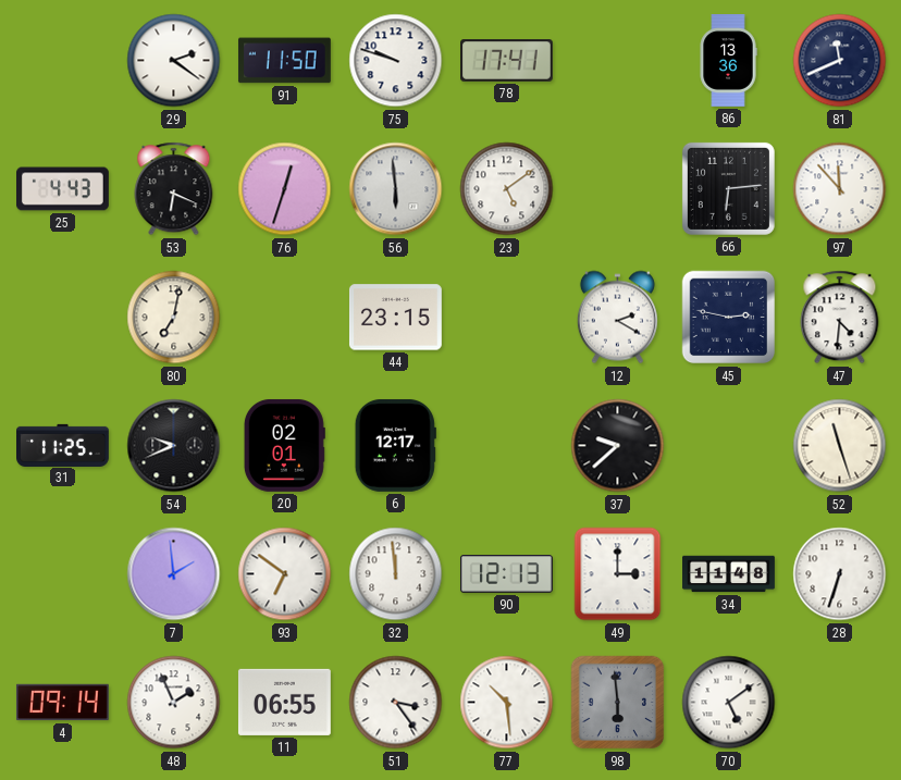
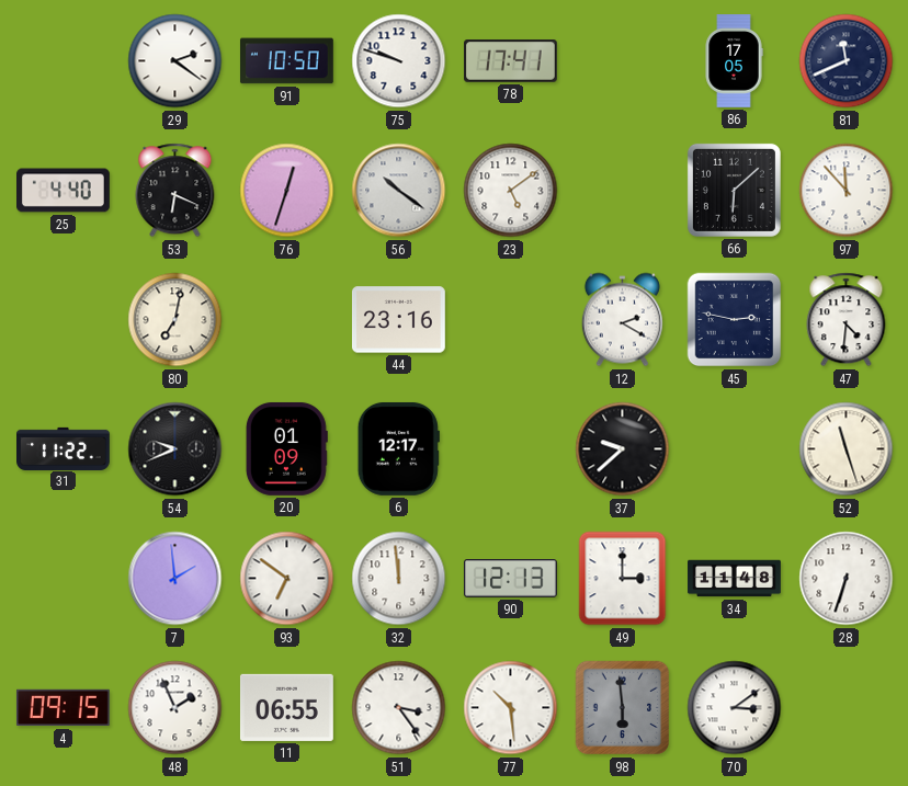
91: 11:50 -> 10:50 (286, 61)
86: 13:36 -> 17:05 (734, 61)
25: 4:43 -> 4:40 (64, 191)
56: 5:59 -> 10:21 (399, 191)
66: 6:14 -> 6:08 (734, 190)
44: 23:15 -> 23:16 (398, 320)
31: 11:25 -> 11:22 (64, 448)
20: 02:01 -> 01:09 (286, 448)
4: 09:14 -> 09:15 (63, 708)
70: 5:09 -> 3:09 (735, 708)
